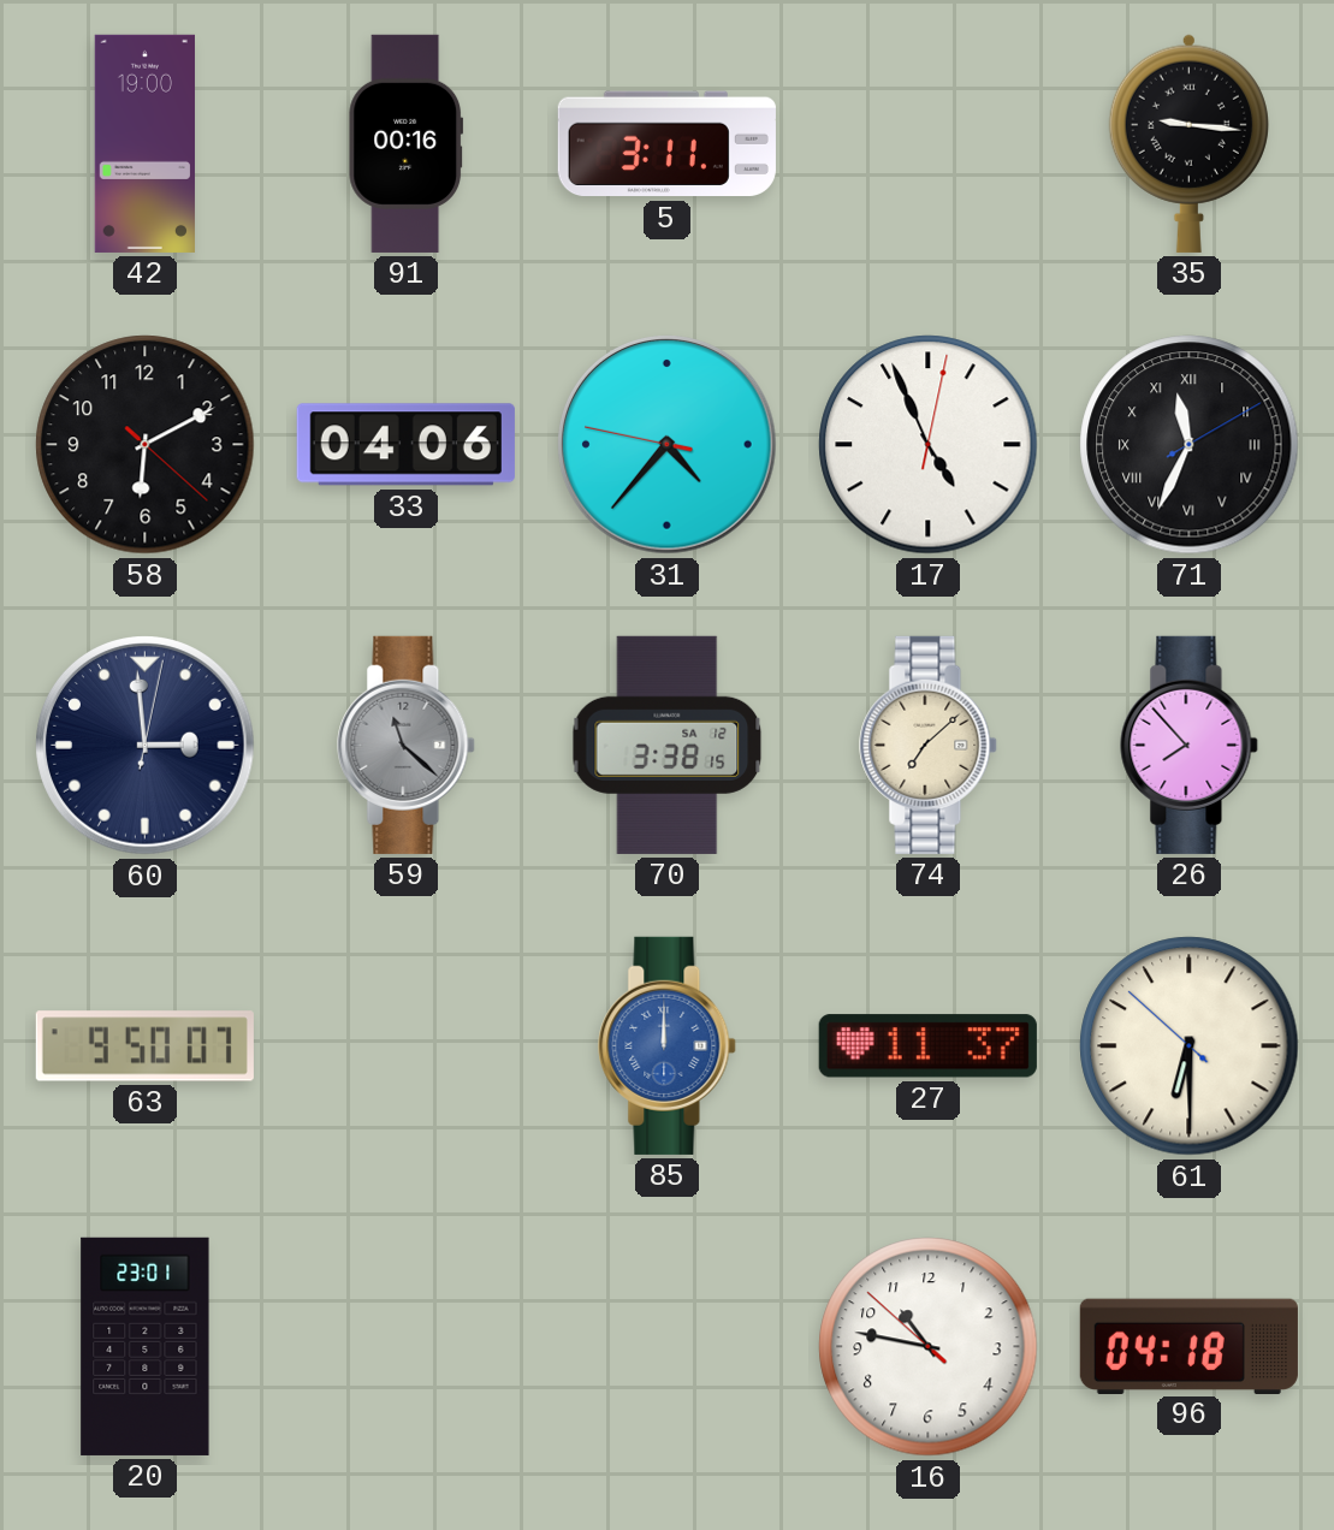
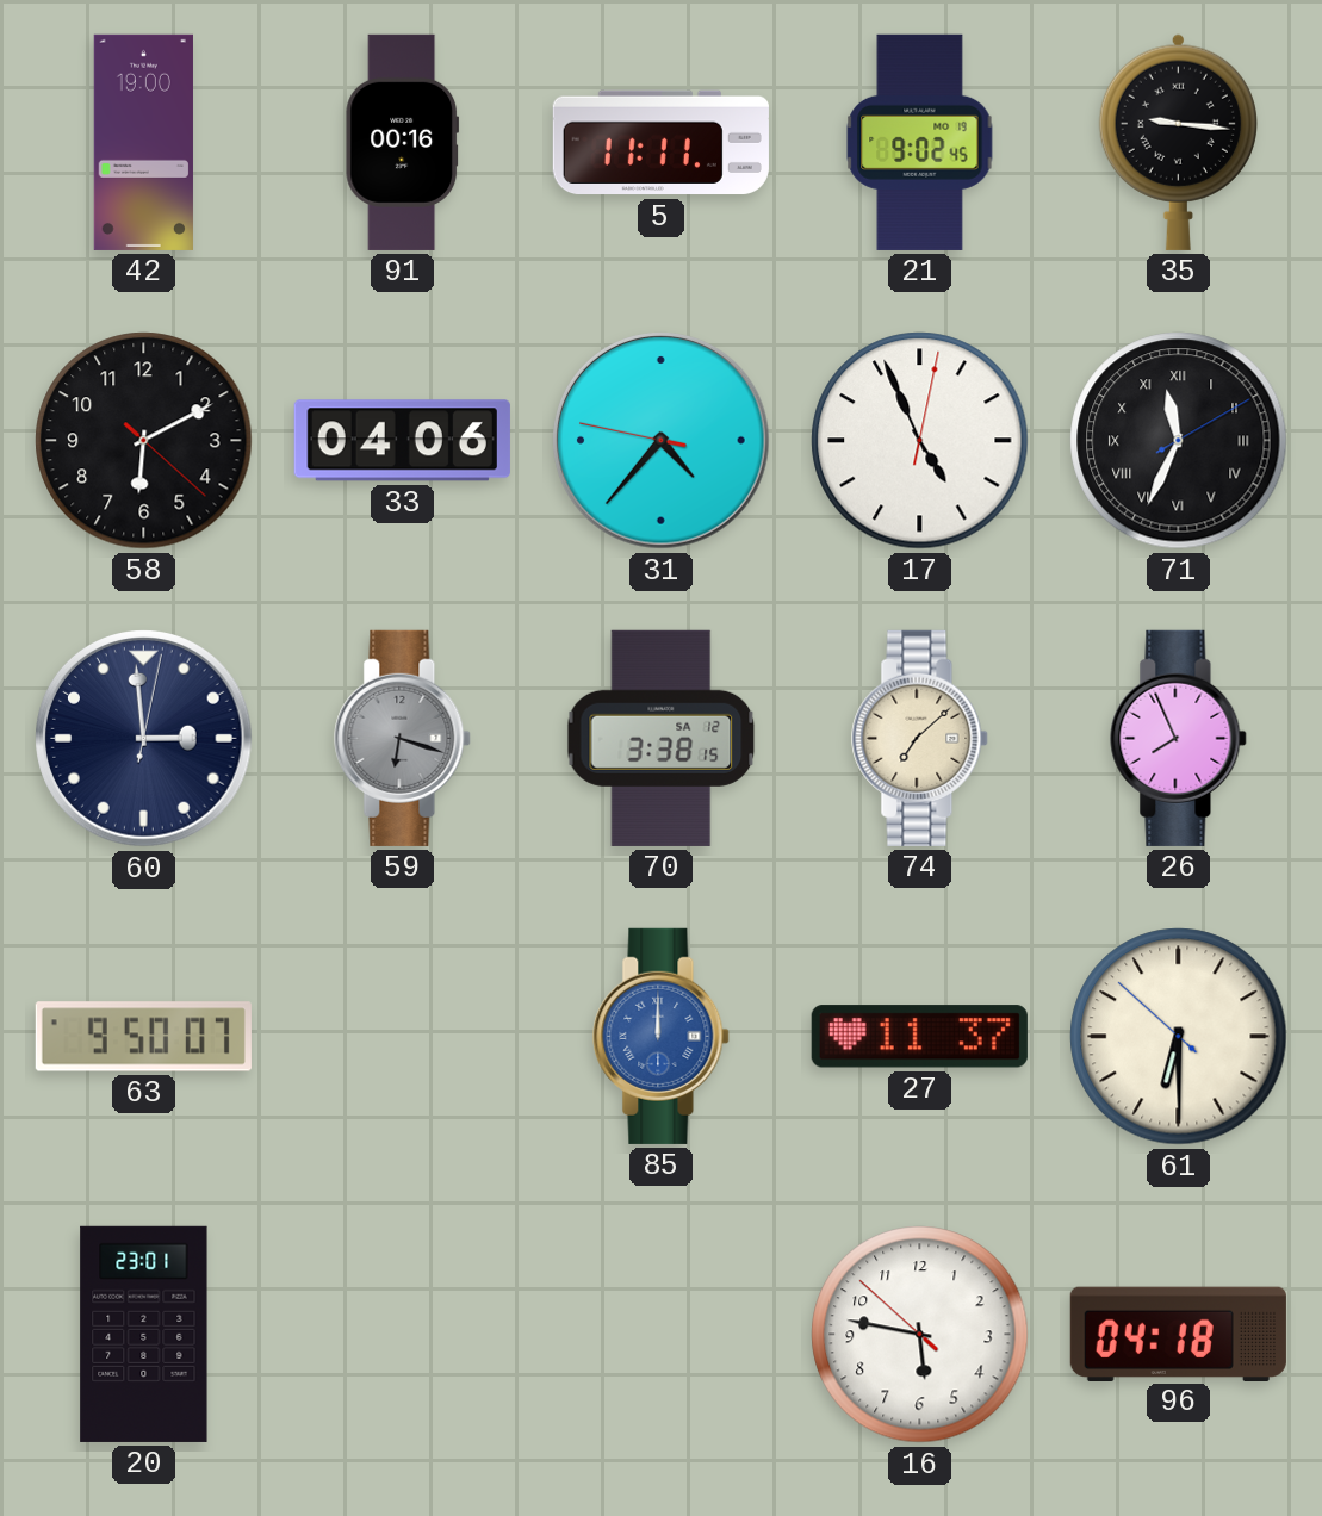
5: 3:11 -> 11:11 (660, 143)
21: none -> 9:02 (920, 142)
59: 11:22 -> 6:18 (403, 738)
26: 7:53 -> 7:56 (1179, 738)
16: 10:46 -> 5:46 (920, 1335)
